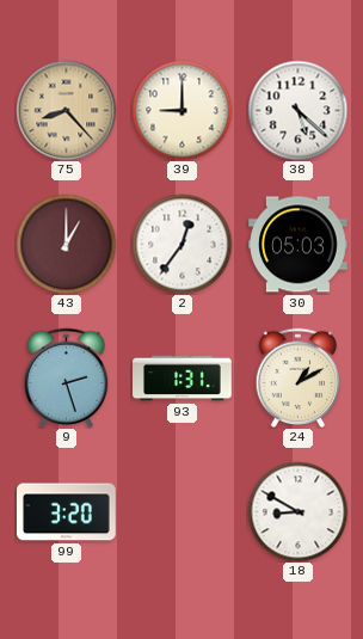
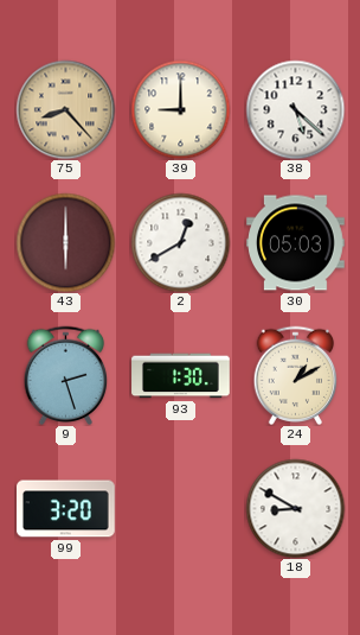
43: 1:00 -> 6:00 (65, 242)
2: 12:36 -> 12:40 (180, 242)
93: 1:31 -> 1:30 (181, 376)
